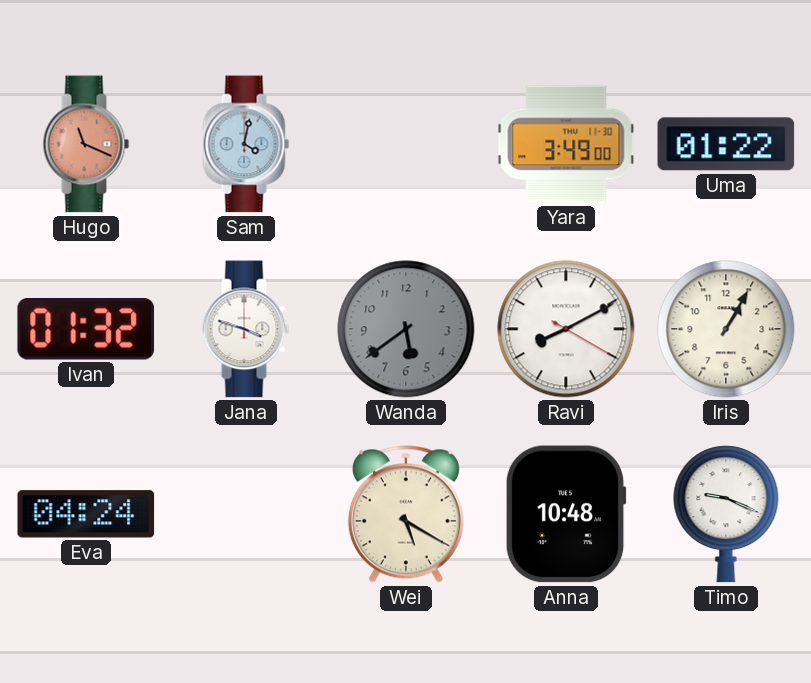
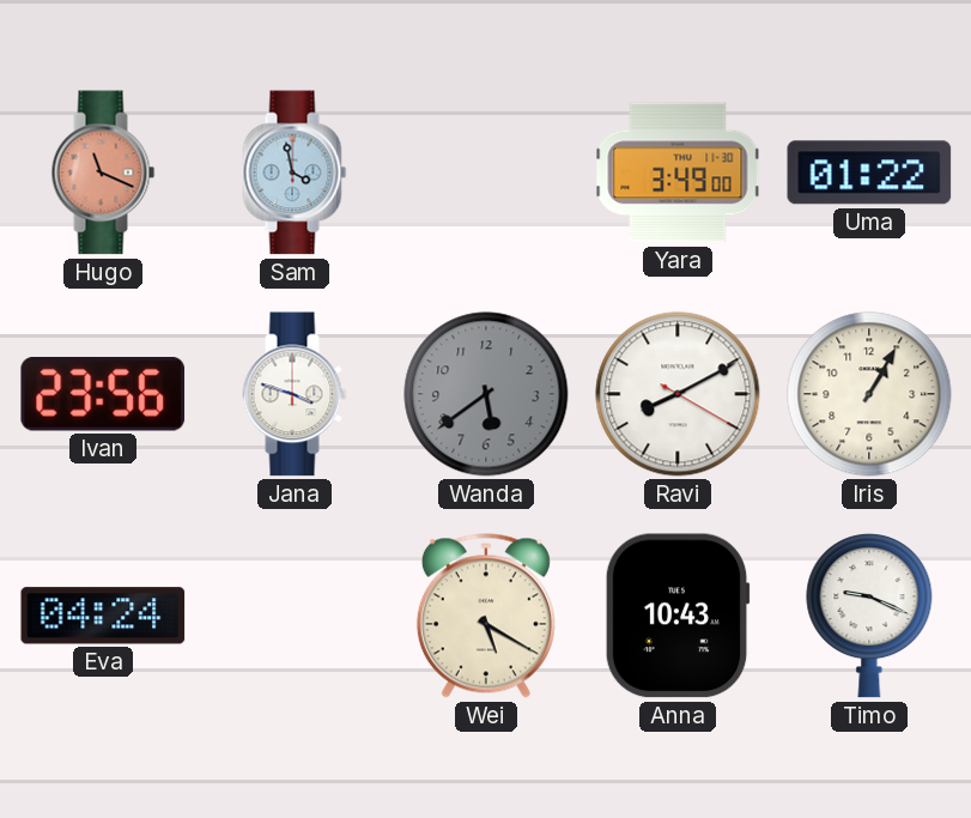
Sam: 4:02 -> 3:58 (295, 172)
Ivan: 01:32 -> 23:56 (103, 395)
Anna: 10:48 -> 10:43 (678, 616)
